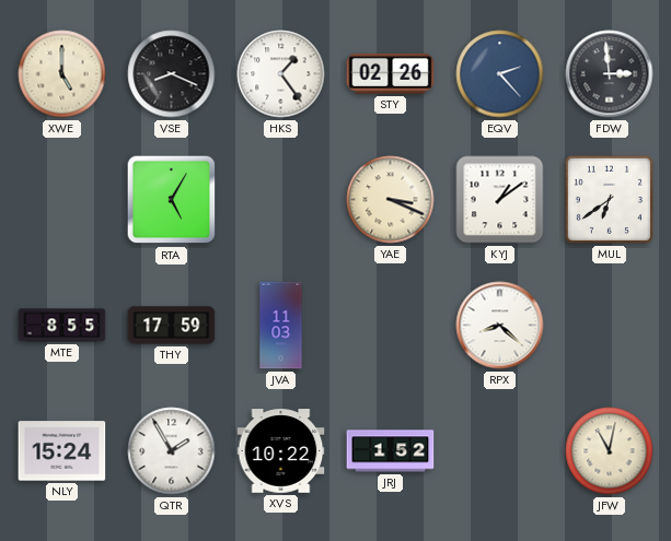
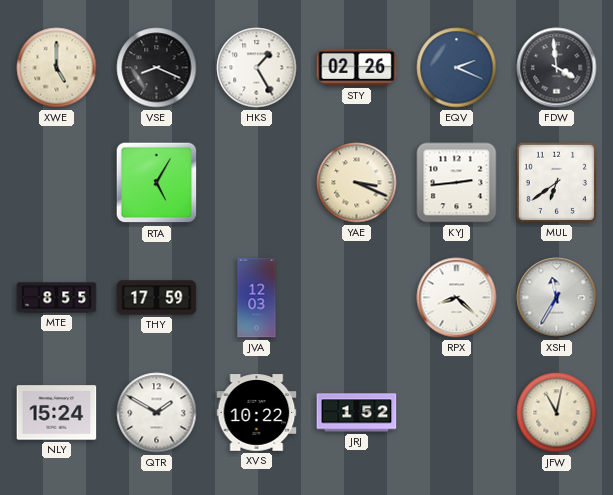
HKS: 1:24 -> 1:25 (257, 68)
EQV: 2:23 -> 2:19 (457, 68)
FDW: 2:59 -> 3:59 (557, 68)
KYJ: 1:09 -> 2:44 (457, 183)
JVA: 11:03 -> 12:03 (257, 298)
XSH: none -> 11:35 (557, 298)
QTR: 1:55 -> 1:50 (157, 413)
